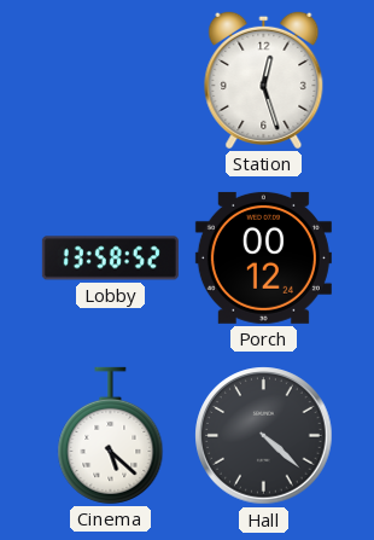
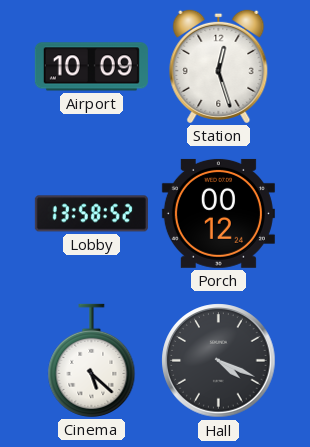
Airport: none -> 10:09 (91, 67)
Hall: 4:22 -> 4:19 (219, 361)
